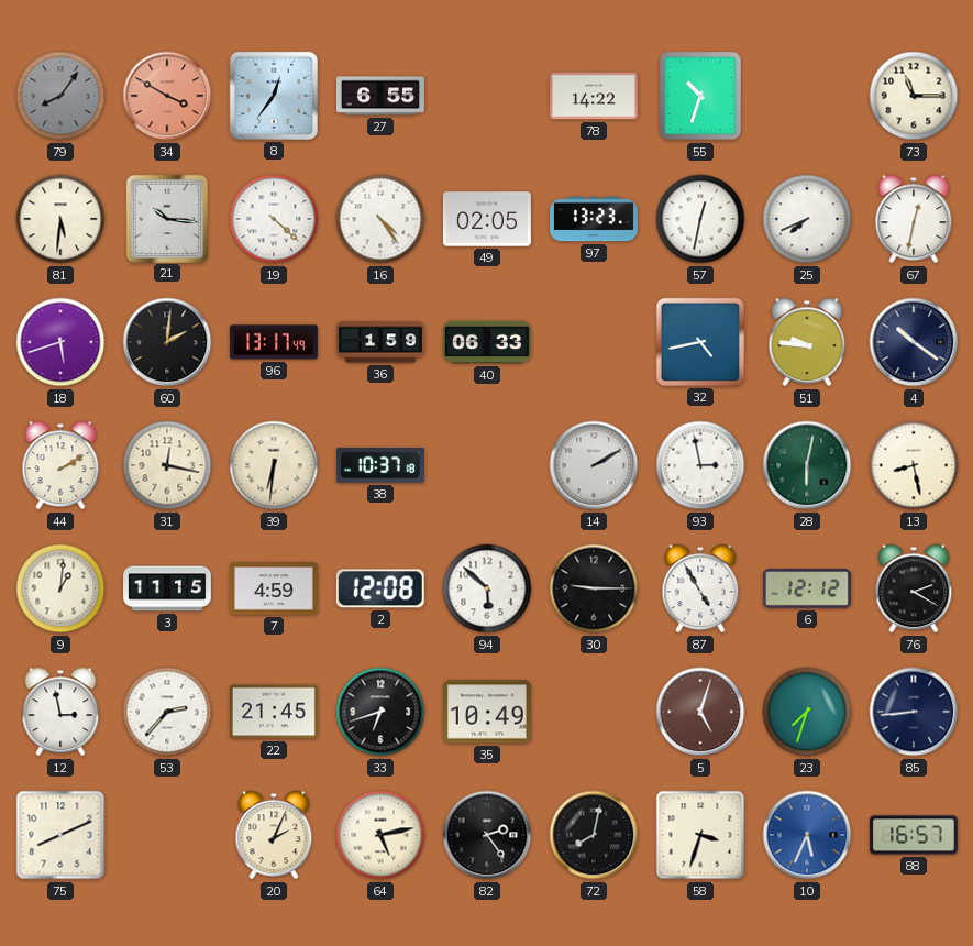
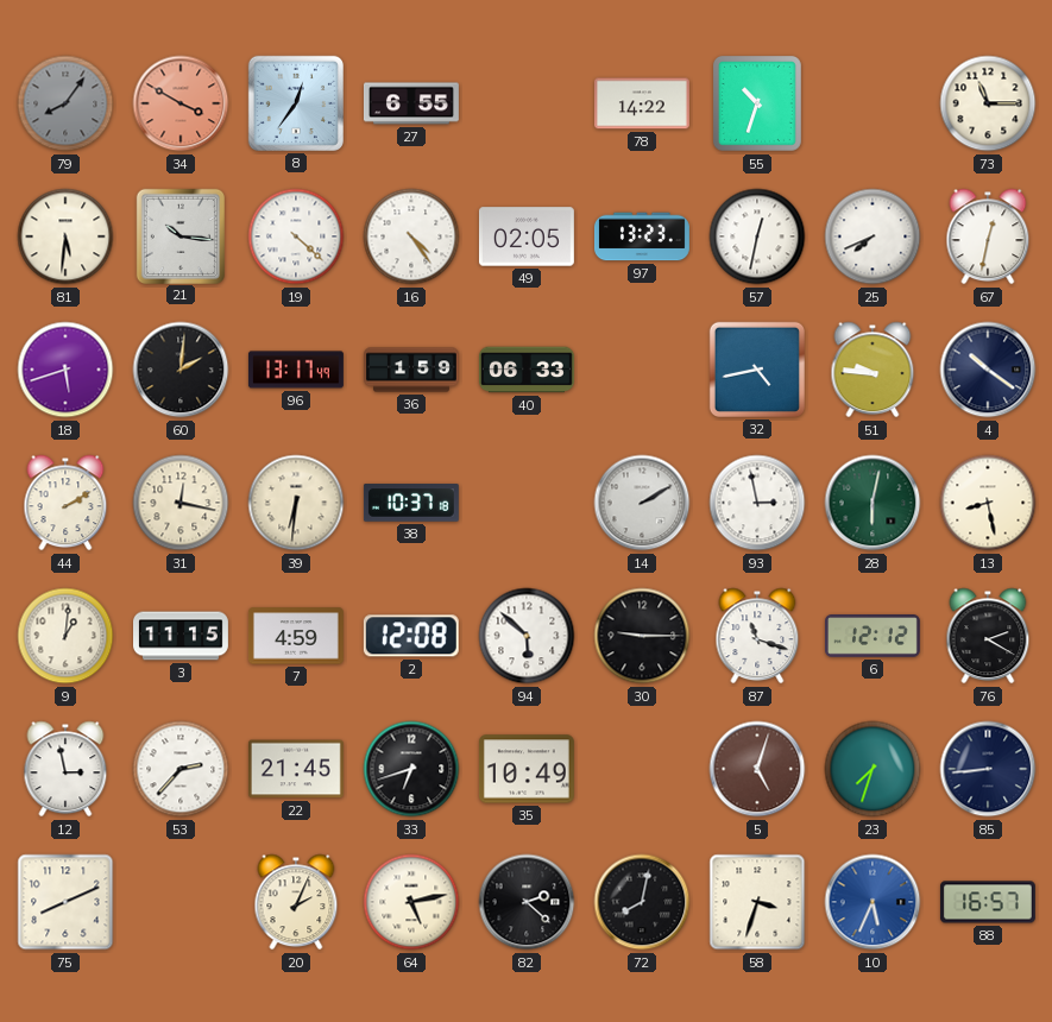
87: 4:55 -> 11:18 (757, 636)
82: 2:24 -> 2:22 (527, 902)
